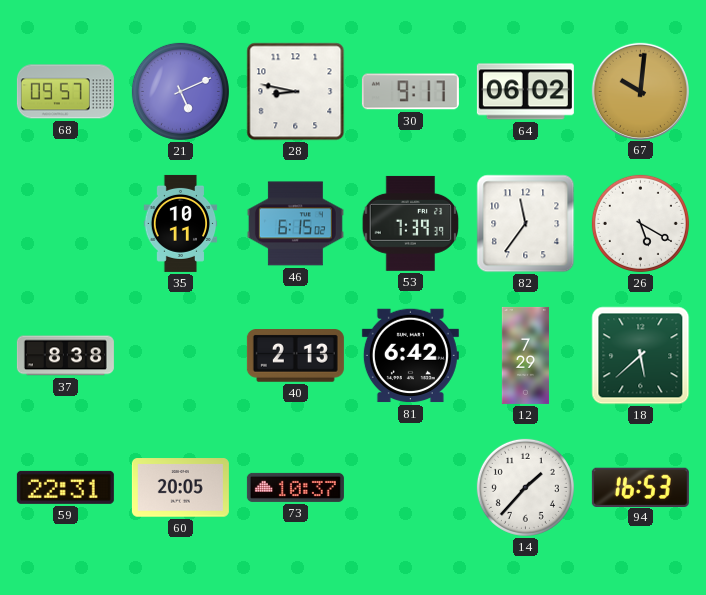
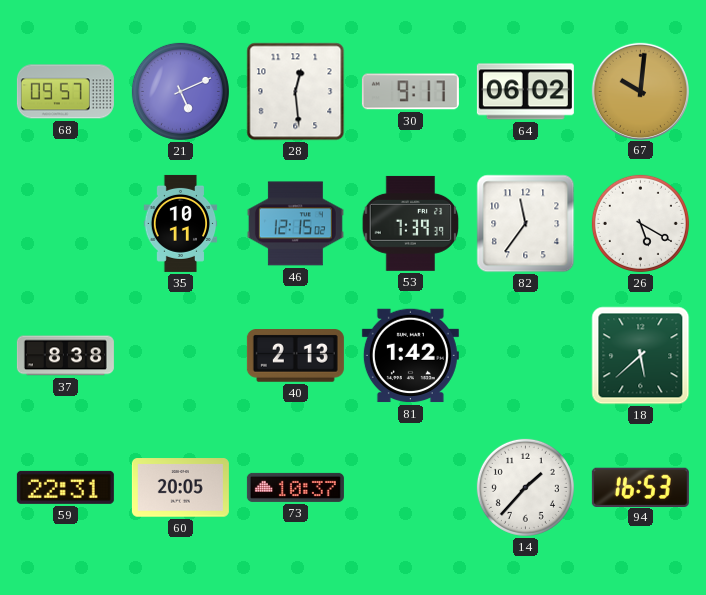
28: 8:47 -> 12:29 (296, 92)
46: 6:15 -> 12:15 (295, 224)
81: 6:42 -> 1:42 (410, 356)
12: 7:29 -> none (525, 355)
